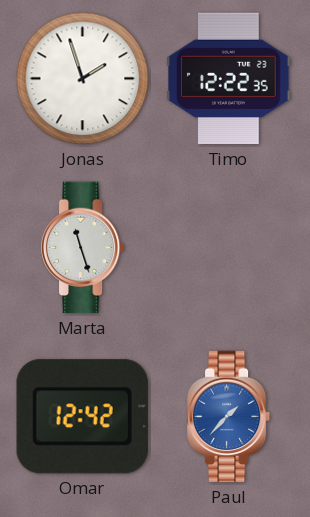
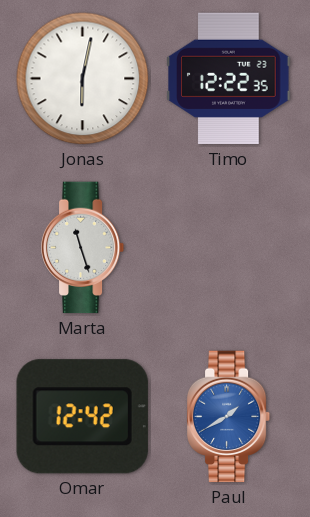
Jonas: 1:57 -> 6:02 (83, 79)
Paul: 1:37 -> 1:40 (229, 417)
